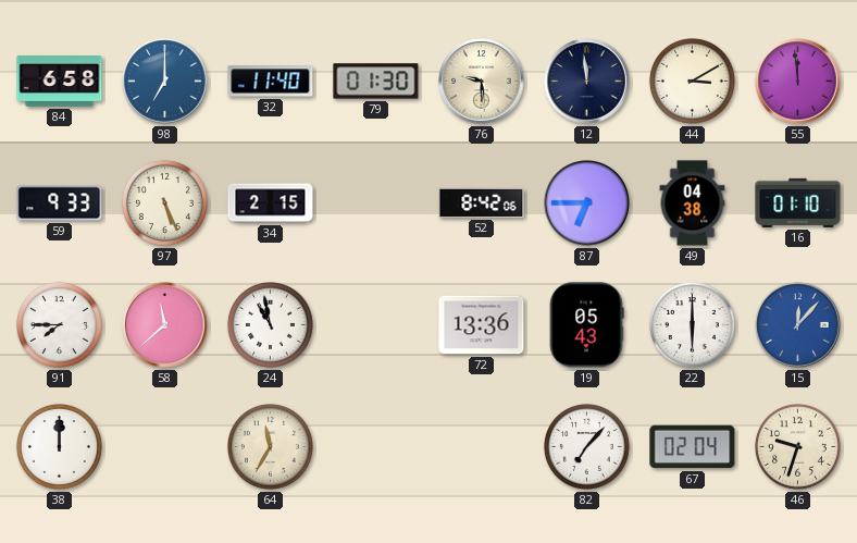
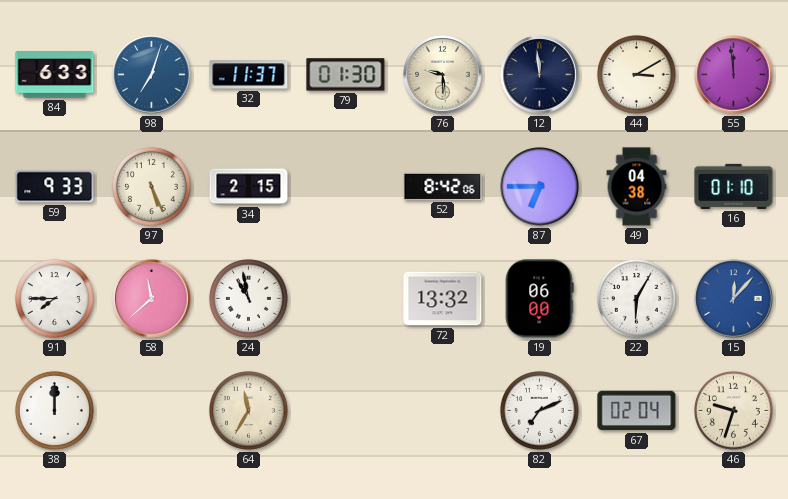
84: 6:58 -> 6:33 (55, 75)
98: 7:00 -> 7:03 (152, 75)
32: 11:40 -> 11:37 (249, 75)
72: 13:36 -> 13:32 (443, 299)
19: 05:43 -> 06:00 (539, 299)
22: 6:00 -> 6:05 (636, 298)
82: 7:07 -> 7:11 (539, 410)
